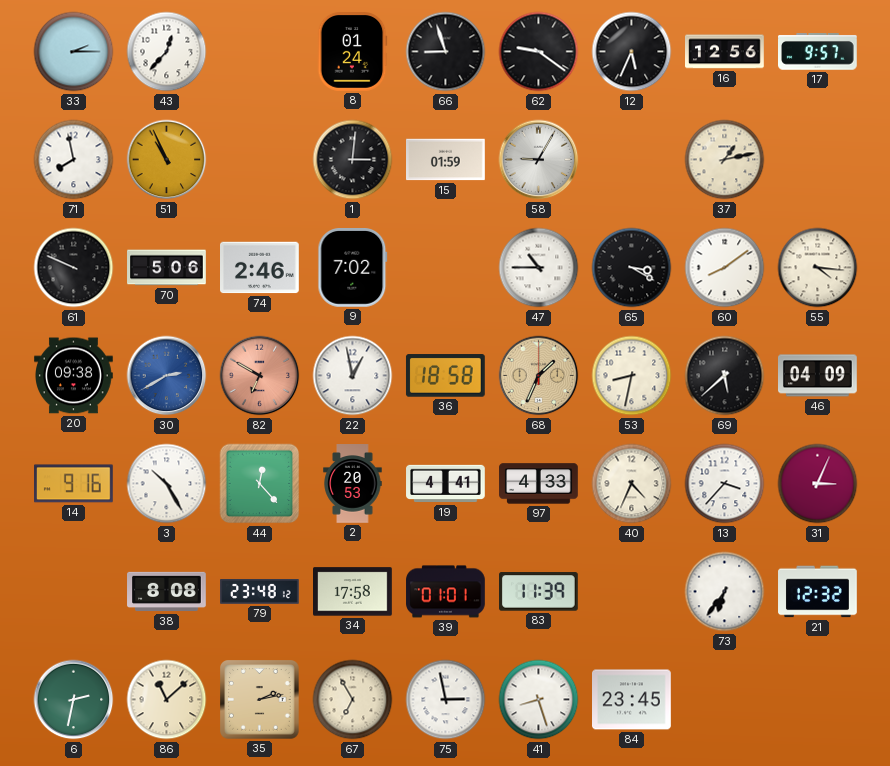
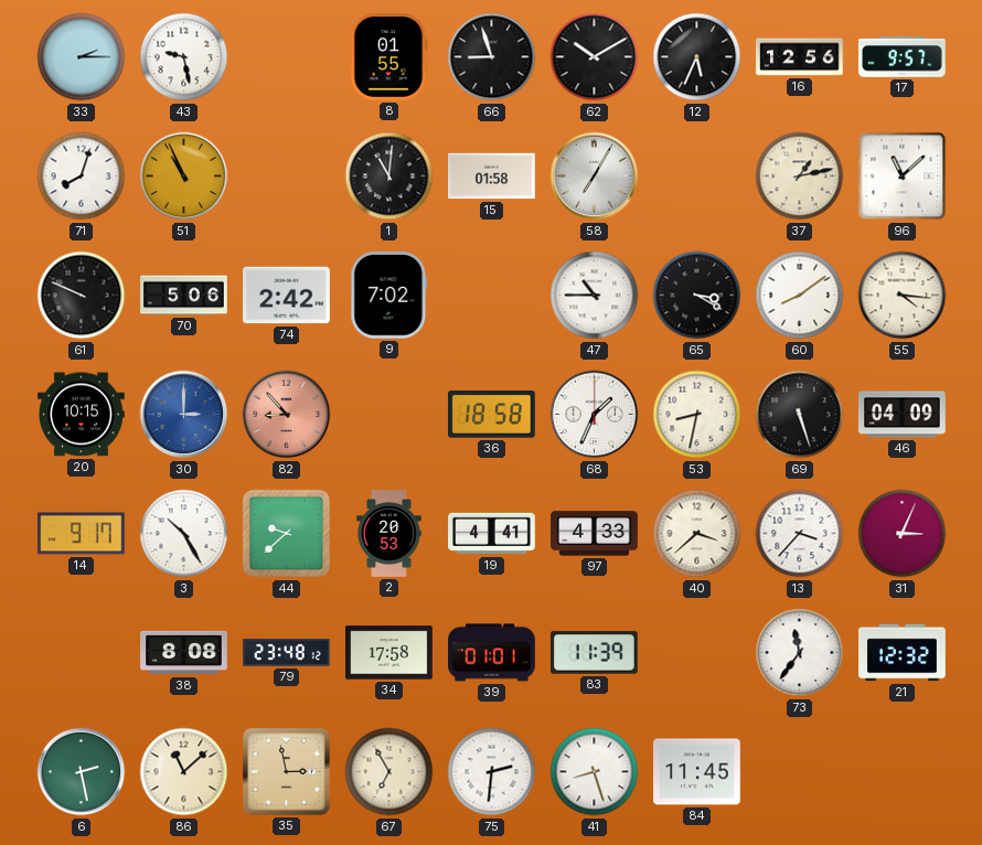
43: 12:37 -> 9:28 (184, 57)
8: 01:24 -> 01:55 (388, 57)
62: 9:21 -> 10:10 (595, 57)
71: 7:58 -> 8:03 (82, 177)
1: 3:01 -> 11:01 (389, 177)
15: 01:59 -> 01:58 (492, 177)
58: 9:05 -> 7:05 (595, 177)
96: none -> 11:08 (903, 177)
74: 2:46 -> 2:42 (287, 296)
20: 09:38 -> 10:15 (82, 415)
30: 2:40 -> 3:00 (184, 415)
82: 6:50 -> 8:53 (287, 415)
22: 12:58 -> none (353, 376)
68 dial: champagne -> white (595, 415)
69: 5:38 -> 5:27 (800, 415)
14: 9:16 -> 9:17 (82, 534)
44: 12:23 -> 9:38 (287, 534)
40: 4:34 -> 3:38 (697, 534)
73: 6:36 -> 11:36 (800, 653)
6: 2:32 -> 2:28 (82, 772)
35: 2:13 -> 2:58 (287, 772)
75: 2:58 -> 2:31 (492, 772)
84: 23:45 -> 11:45 (697, 772)
